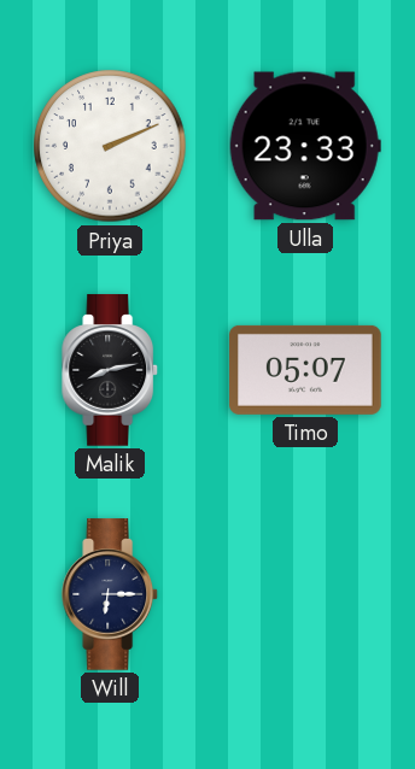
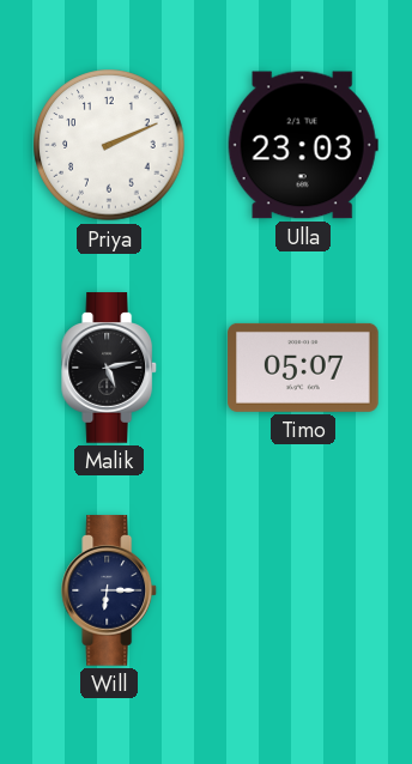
Ulla: 23:33 -> 23:03 (303, 145)
Malik: 8:13 -> 5:13 (110, 368)
